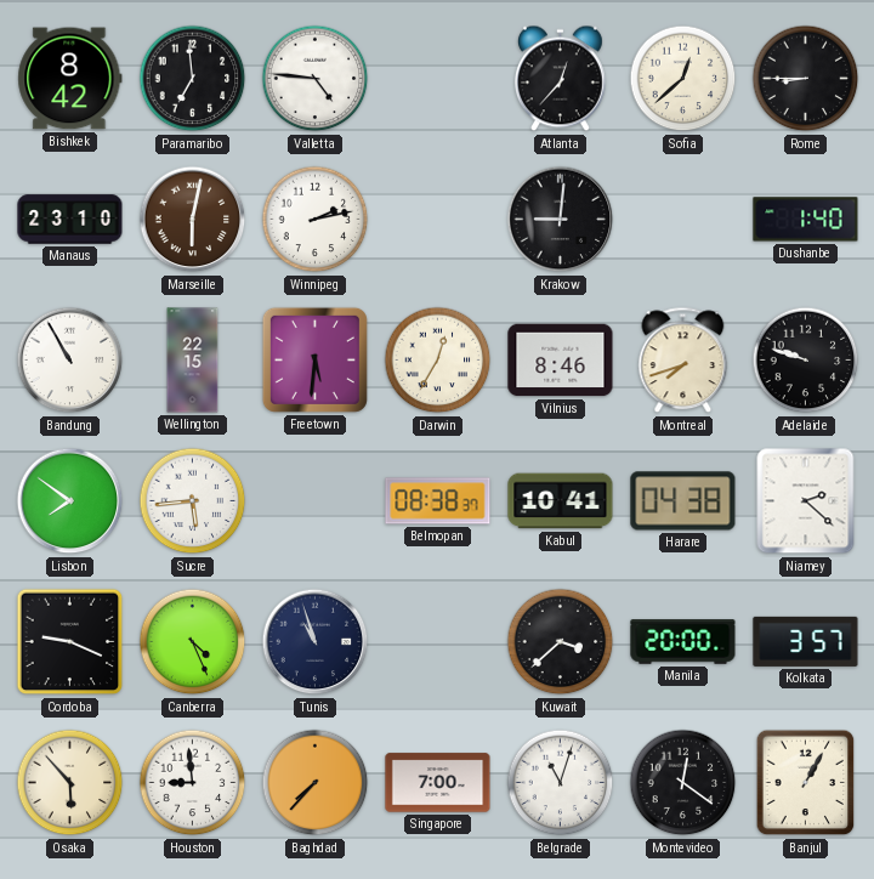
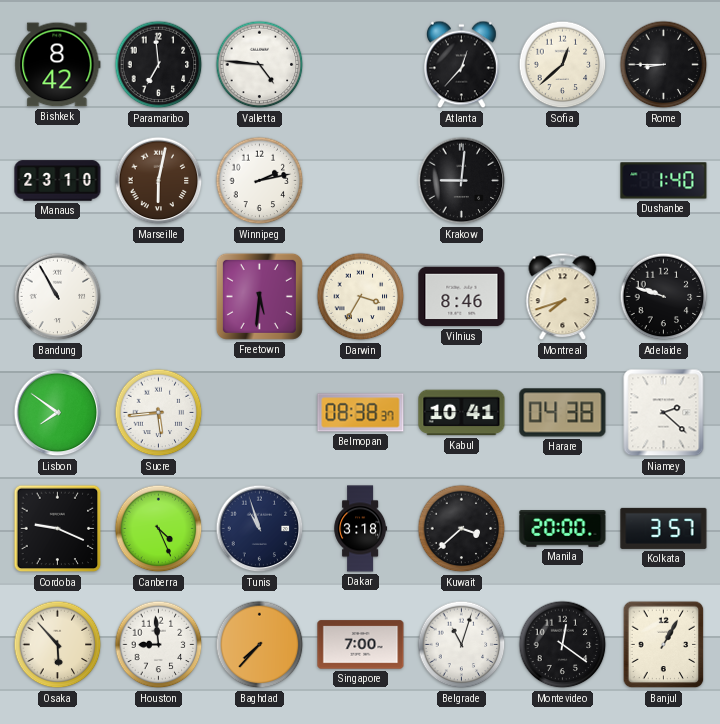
Wellington: 22:15 -> none (193, 361)
Darwin: 12:35 -> 3:35 (361, 297)
Dakar: none -> 3:18 (361, 529)
